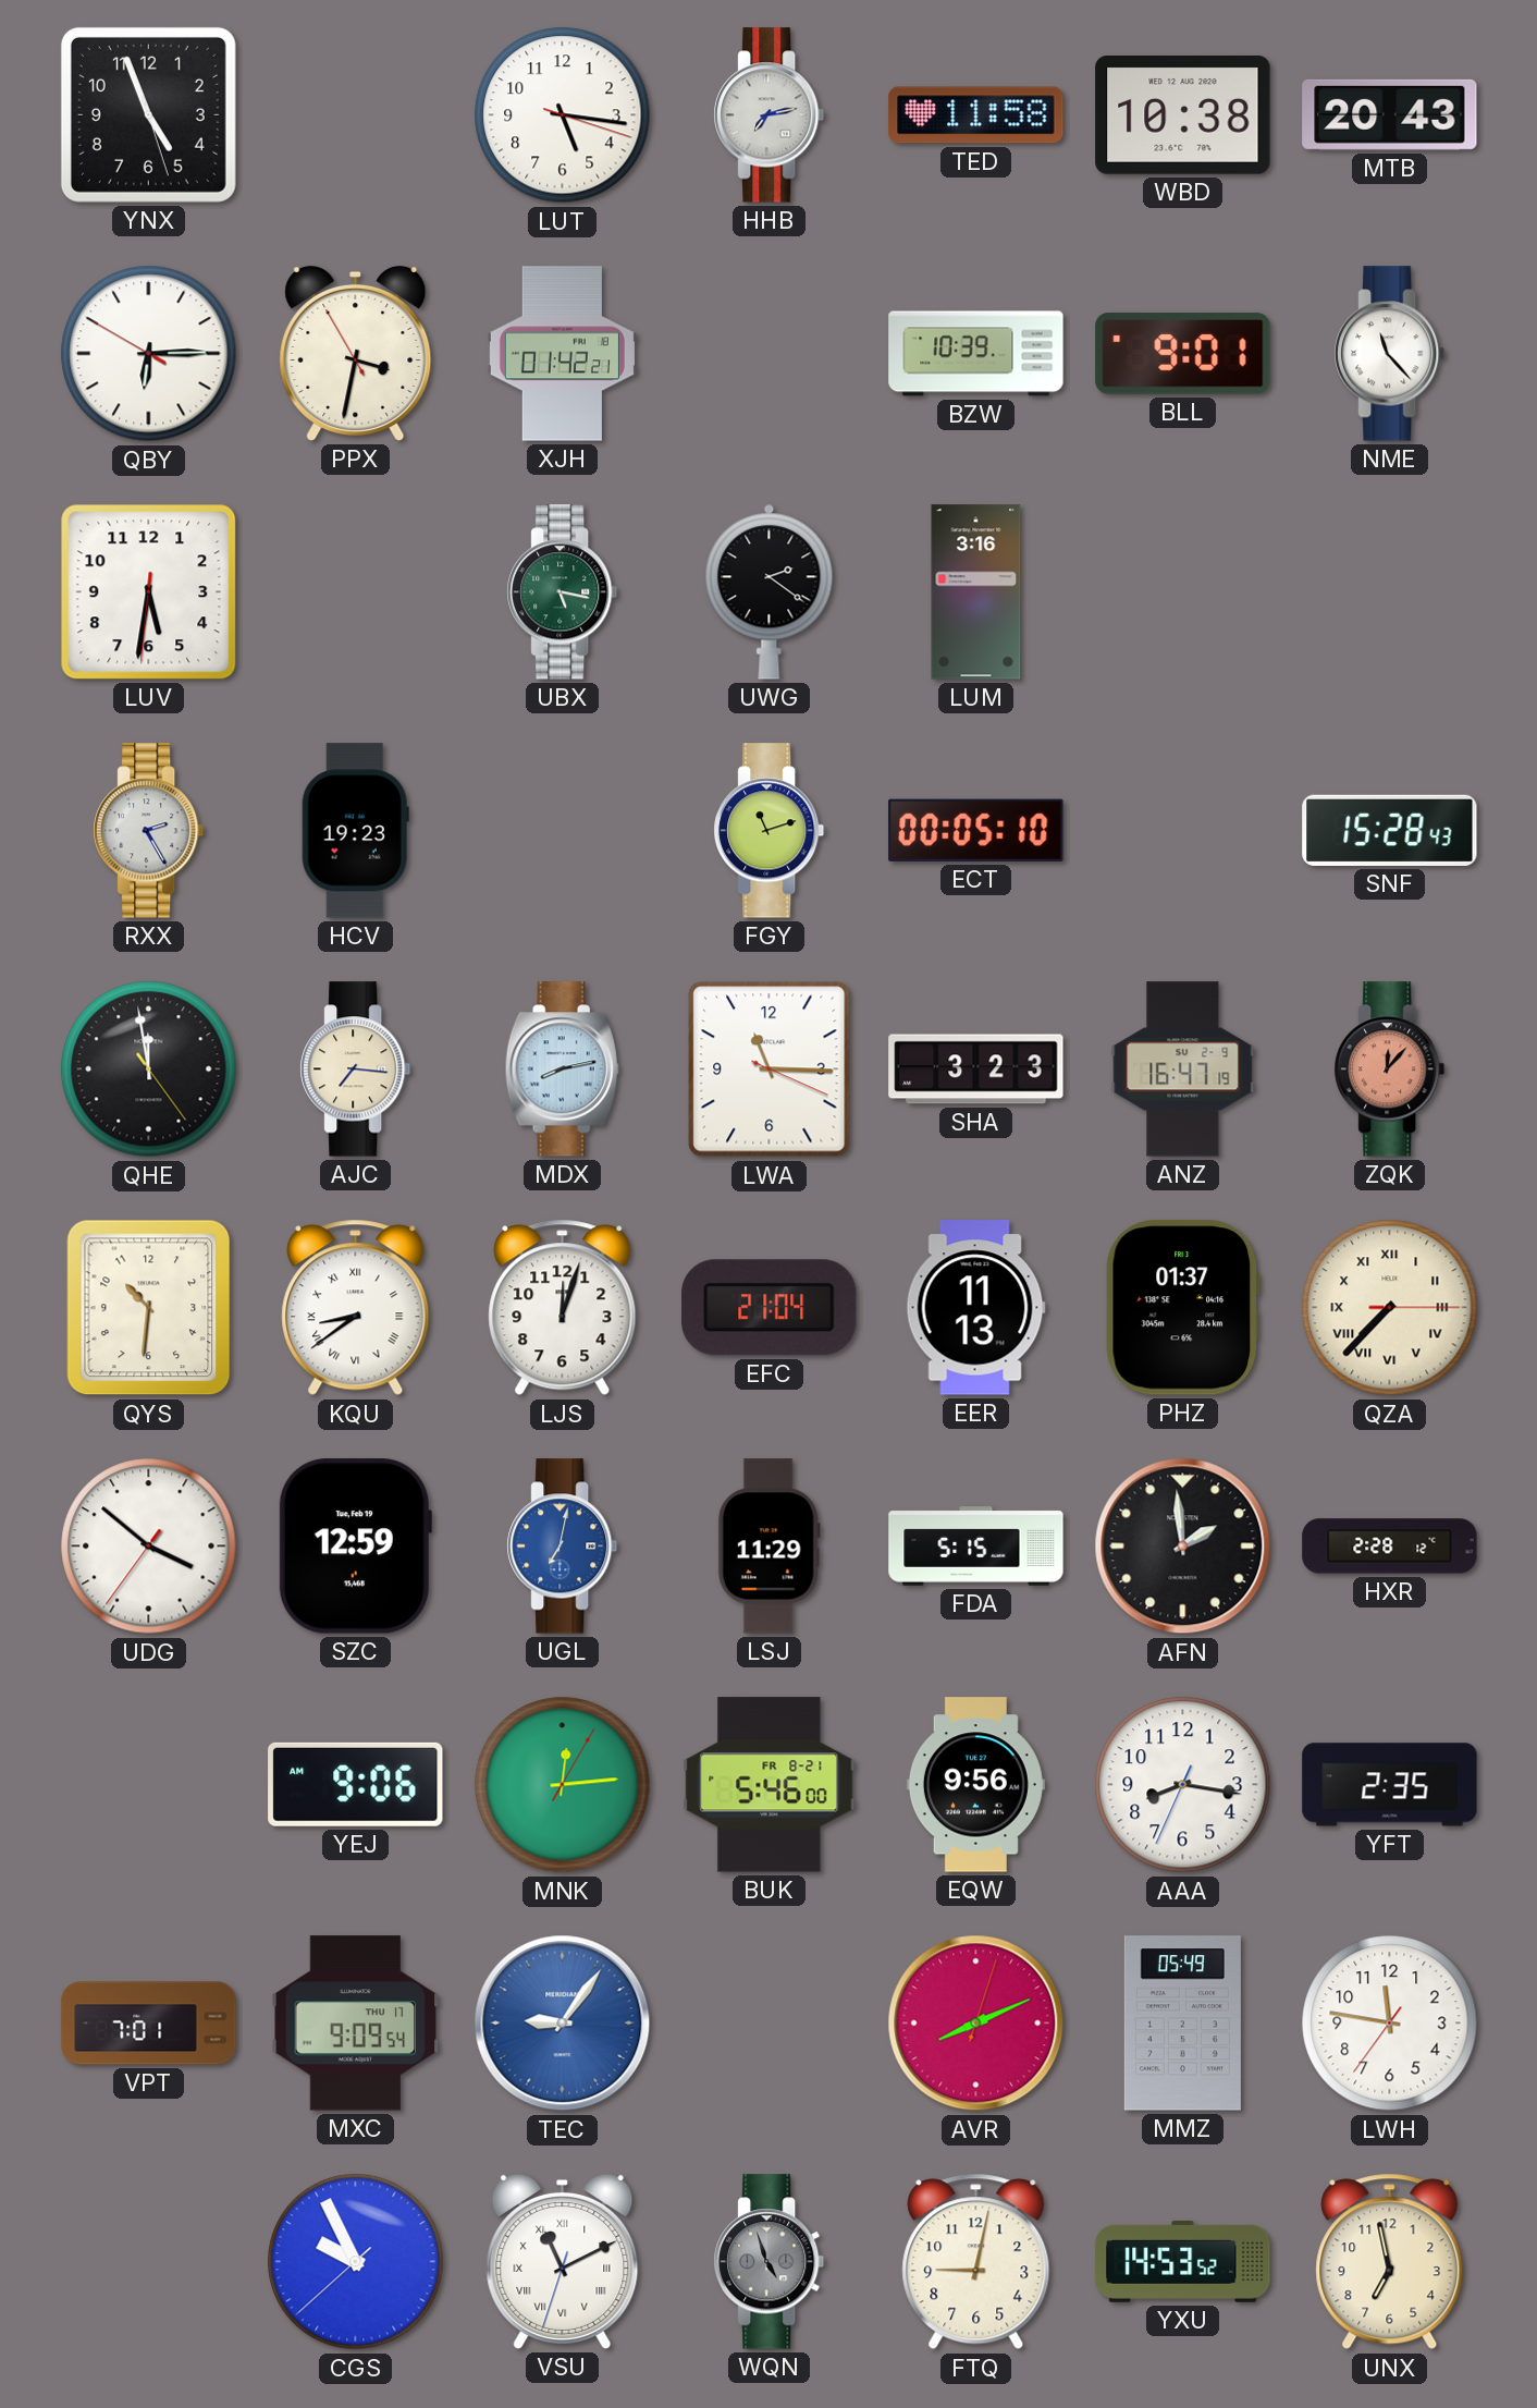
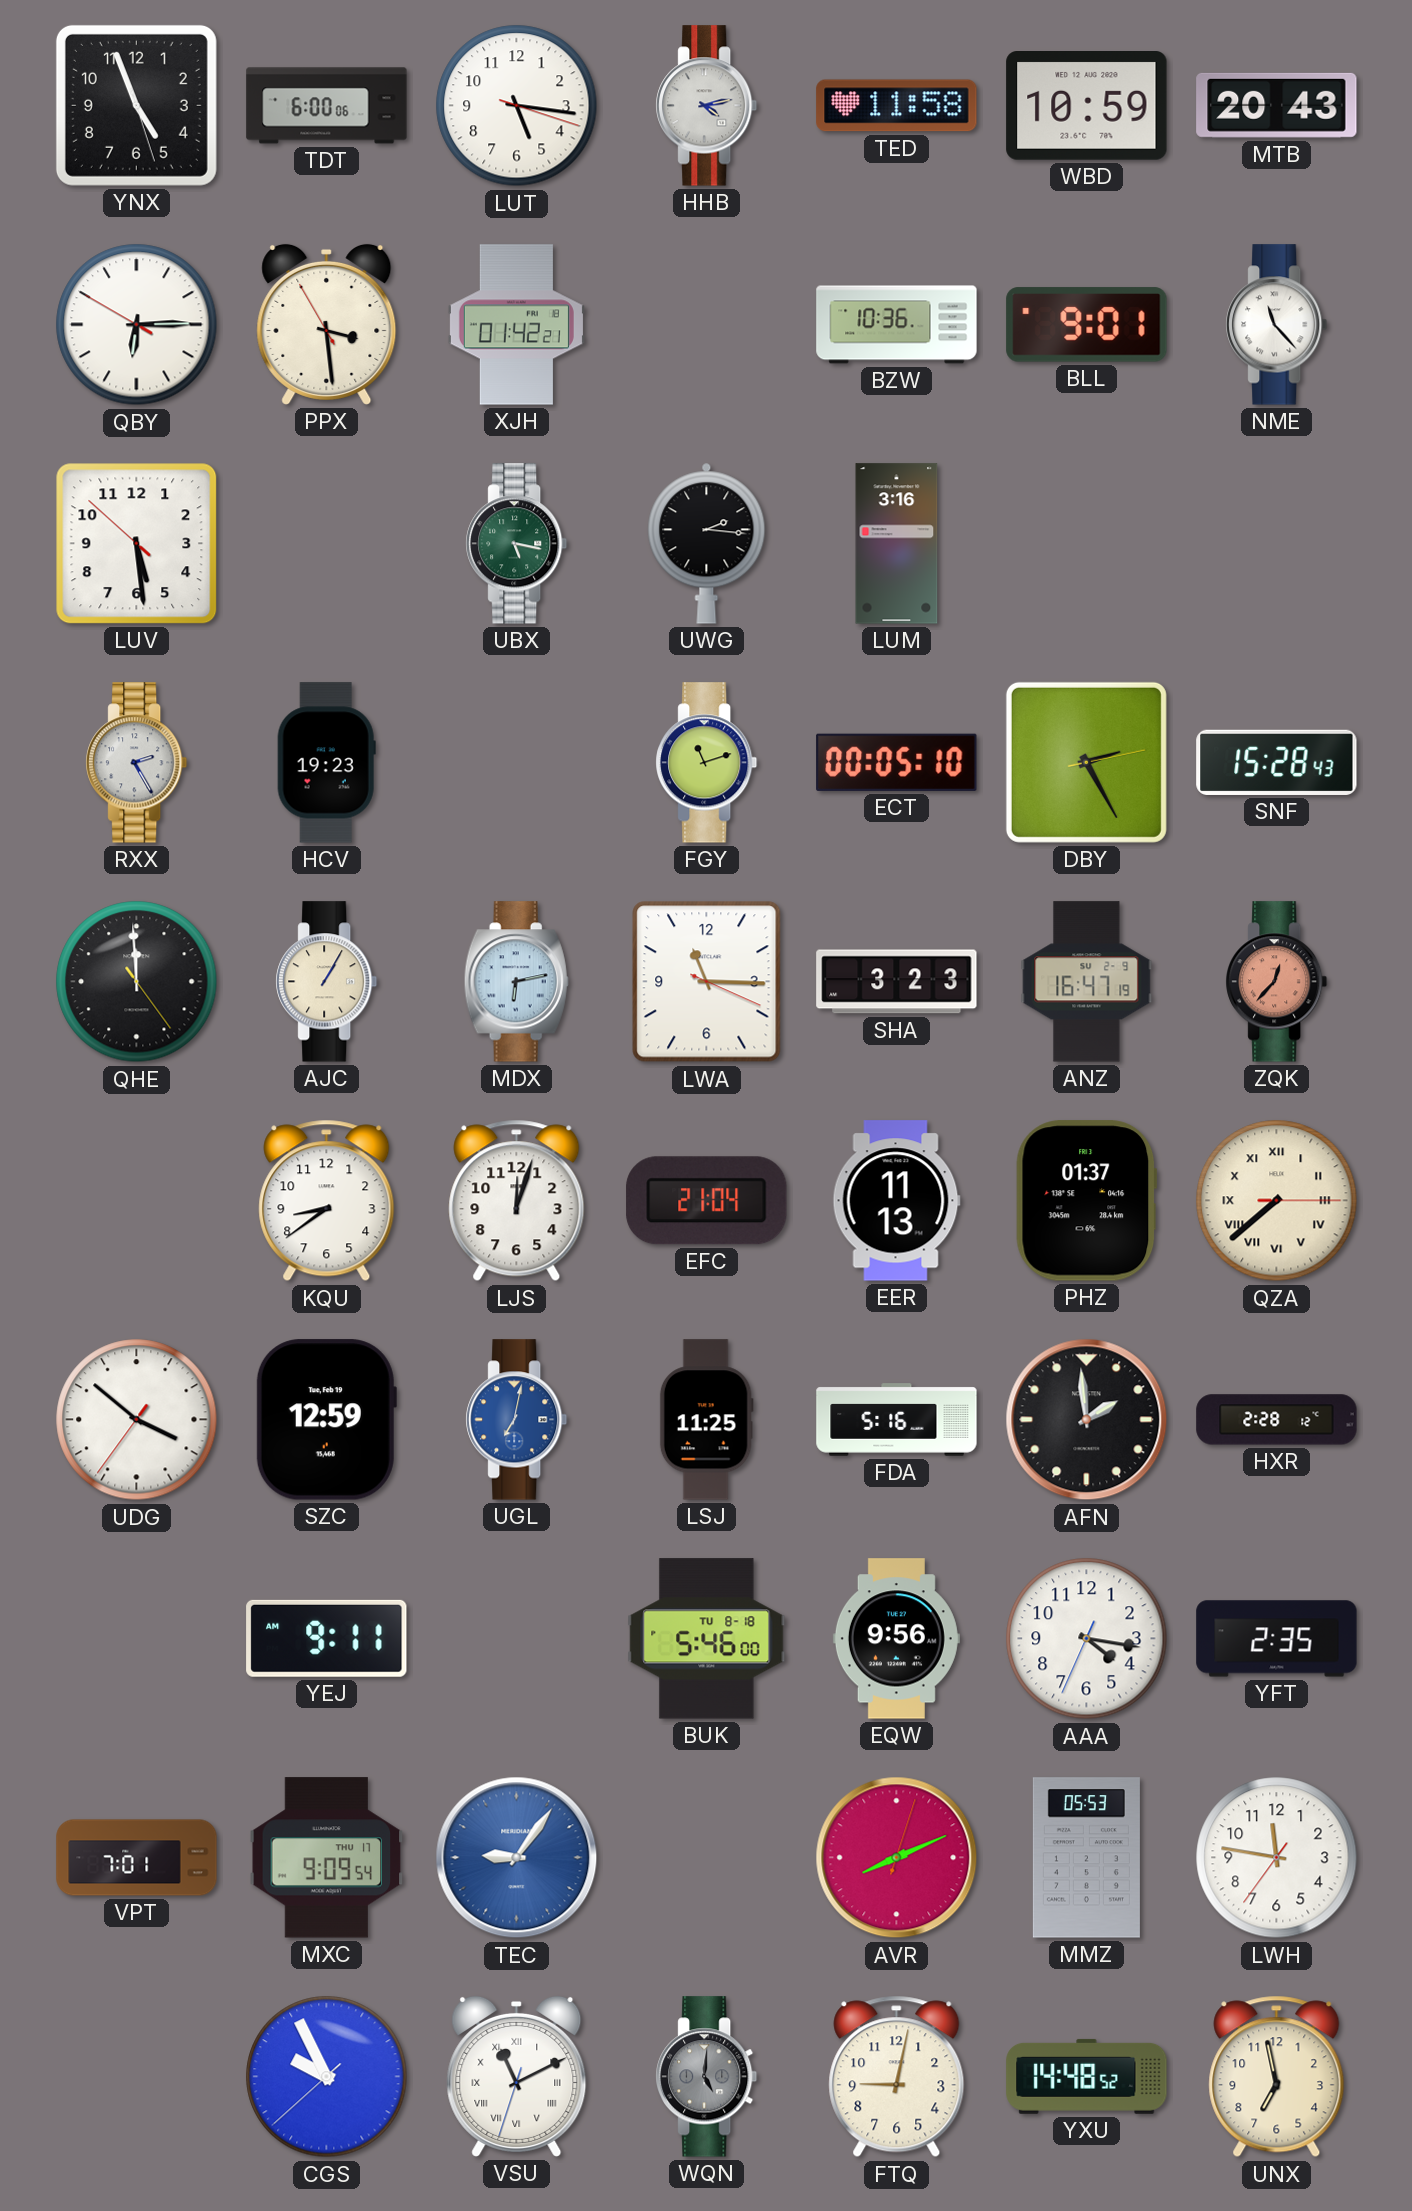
TDT: none -> 6:00 (327, 106)
HHB: 7:13 -> 4:13 (707, 106)
WBD: 10:38 -> 10:59 (1087, 106)
PPX: 3:31 -> 3:28 (327, 324)
BZW: 10:39 -> 10:36 (897, 325)
LUV: 5:31 -> 5:28 (137, 544)
UWG: 2:21 -> 2:16 (707, 543)
DBY: none -> 2:25 (1086, 762)
QHE: 11:58 -> 11:59 (137, 982)
AJC: 7:16 -> 1:05 (327, 982)
MDX: 8:13 -> 6:13 (516, 982)
ZQK: 12:07 -> 12:37 (1277, 982)
QYS: 10:31 -> none (149, 1308)
KQU numerals: Roman -> Arabic (327, 1201)
QZA: 7:37 -> 7:38 (1277, 1201)
LSJ: 11:29 -> 11:25 (706, 1420)
FDA: 5:15 -> 5:16 (897, 1420)
YEJ: 9:06 -> 9:11 (327, 1638)
MNK: 12:14 -> none (563, 1785)
BUK date: FR 8-21 -> TU 8-18 (707, 1639)
AAA: 8:16 -> 4:16 (1087, 1639)
MMZ: 05:49 -> 05:53 (1086, 1858)
WQN: 4:57 -> 5:01 (707, 2077)
YXU: 14:53 -> 14:48 (1087, 2076)
